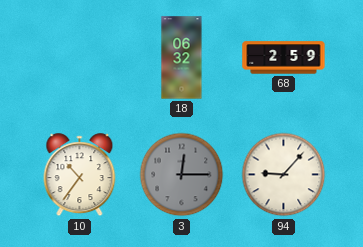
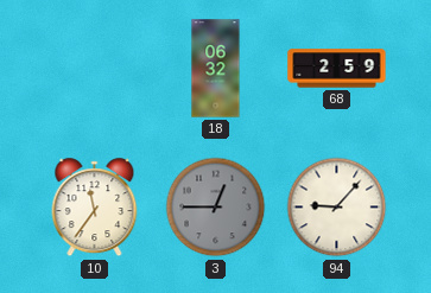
10: 10:36 -> 11:36 (95, 208)
3: 12:15 -> 12:45 (216, 208)
